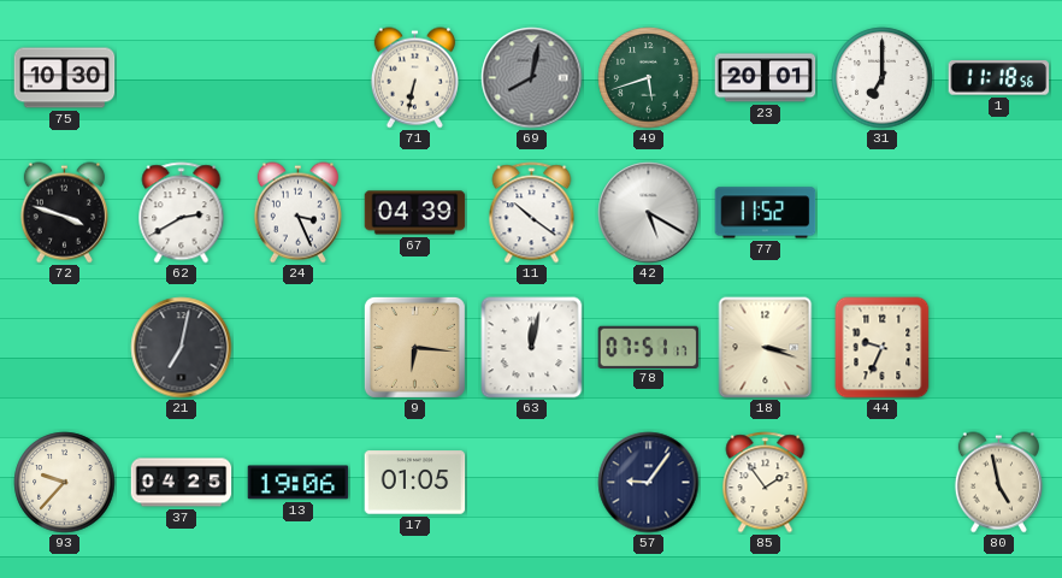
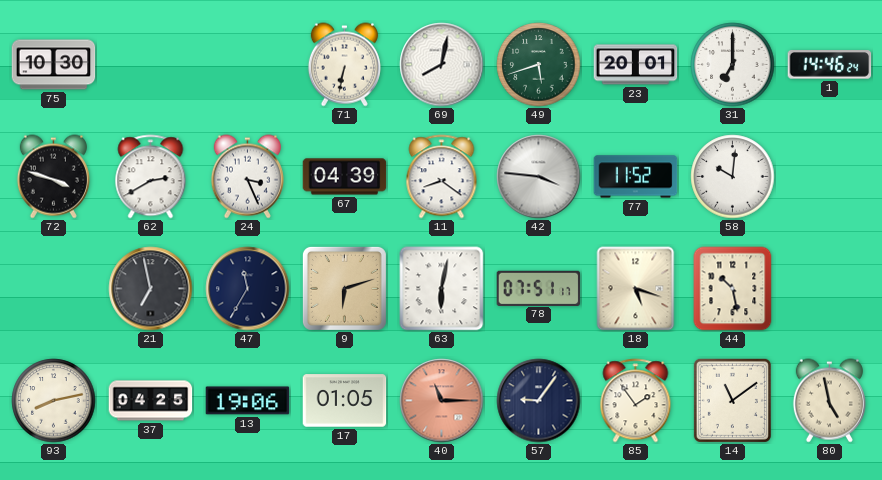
69 dial: grey -> white (442, 65)
1: 11:18 -> 14:46 (830, 65)
11: 10:21 -> 8:21 (442, 177)
42: 5:20 -> 3:46 (539, 177)
58: none -> 10:01 (733, 177)
21: 7:02 -> 6:58 (151, 289)
47: none -> 11:35 (248, 289)
9: 6:16 -> 6:12 (344, 288)
63: 12:02 -> 6:02 (442, 289)
18: 3:18 -> 5:18 (636, 289)
44: 9:34 -> 10:28 (733, 289)
93: 9:37 -> 8:13 (54, 401)
40: none -> 11:15 (442, 401)
14: none -> 11:09 (732, 400)
